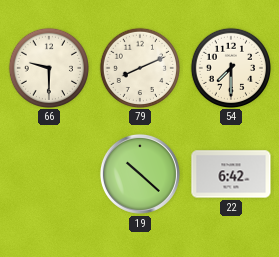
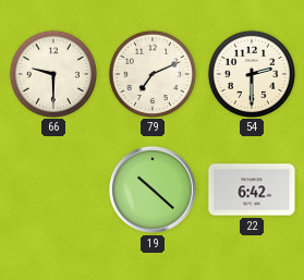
79: 8:11 -> 7:11 (151, 73)
54: 7:30 -> 2:30 (251, 73)
